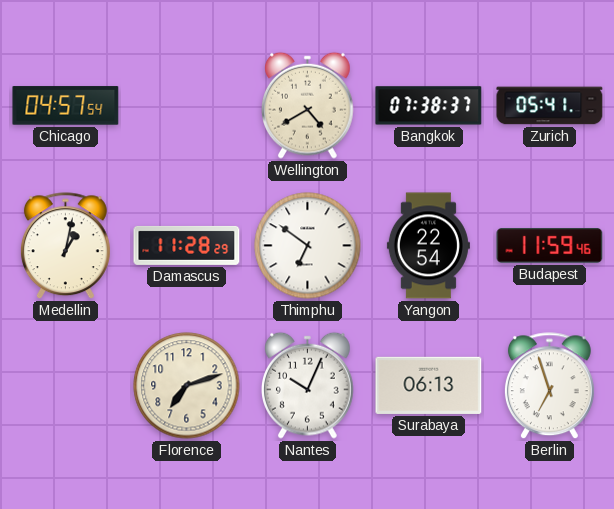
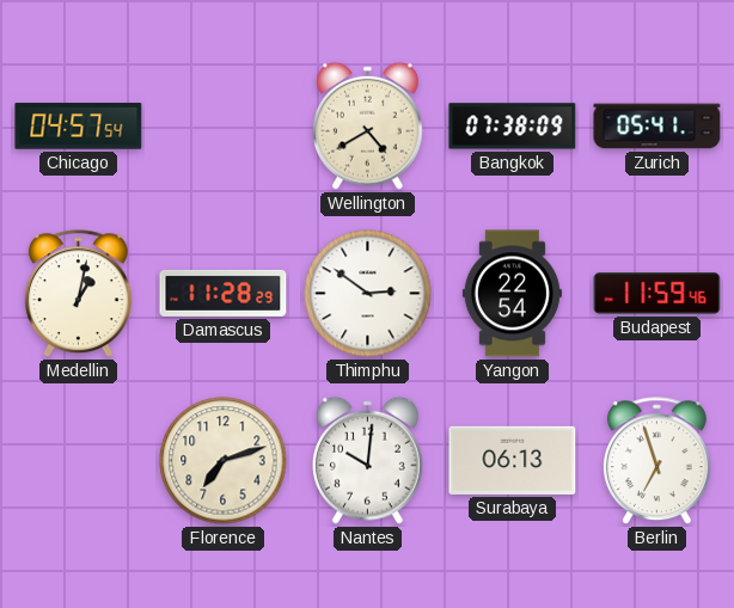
Bangkok: 07:38:37 -> 07:38:09 (513, 127)
Thimphu: 6:51 -> 2:51 (368, 294)
Nantes: 10:04 -> 10:01 (368, 460)
